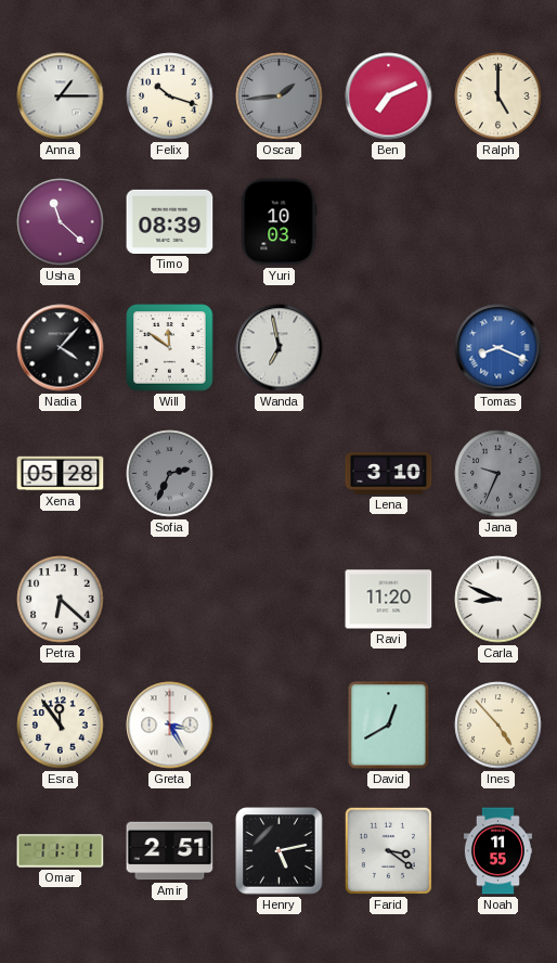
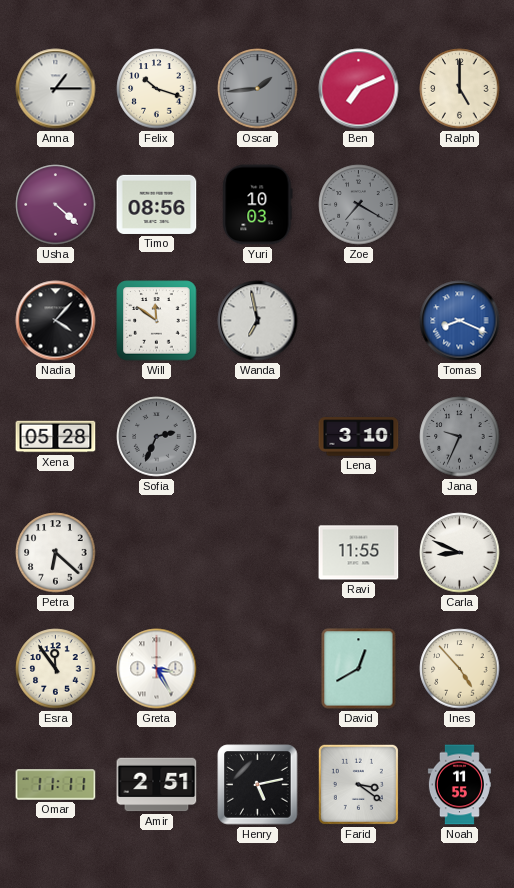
Usha: 11:22 -> 4:22 (56, 205)
Timo: 08:39 -> 08:56 (157, 204)
Zoe: none -> 7:20 (359, 205)
Ravi: 11:20 -> 11:55 (359, 553)
